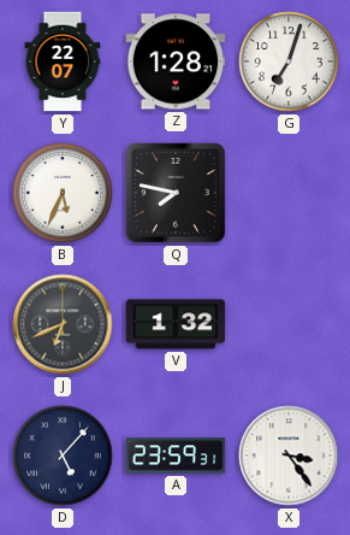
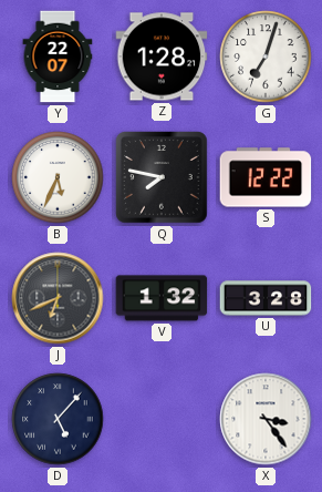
S: none -> 12:22 (266, 177)
U: none -> 3:28 (266, 298)
A: 23:59 -> none (176, 455)
